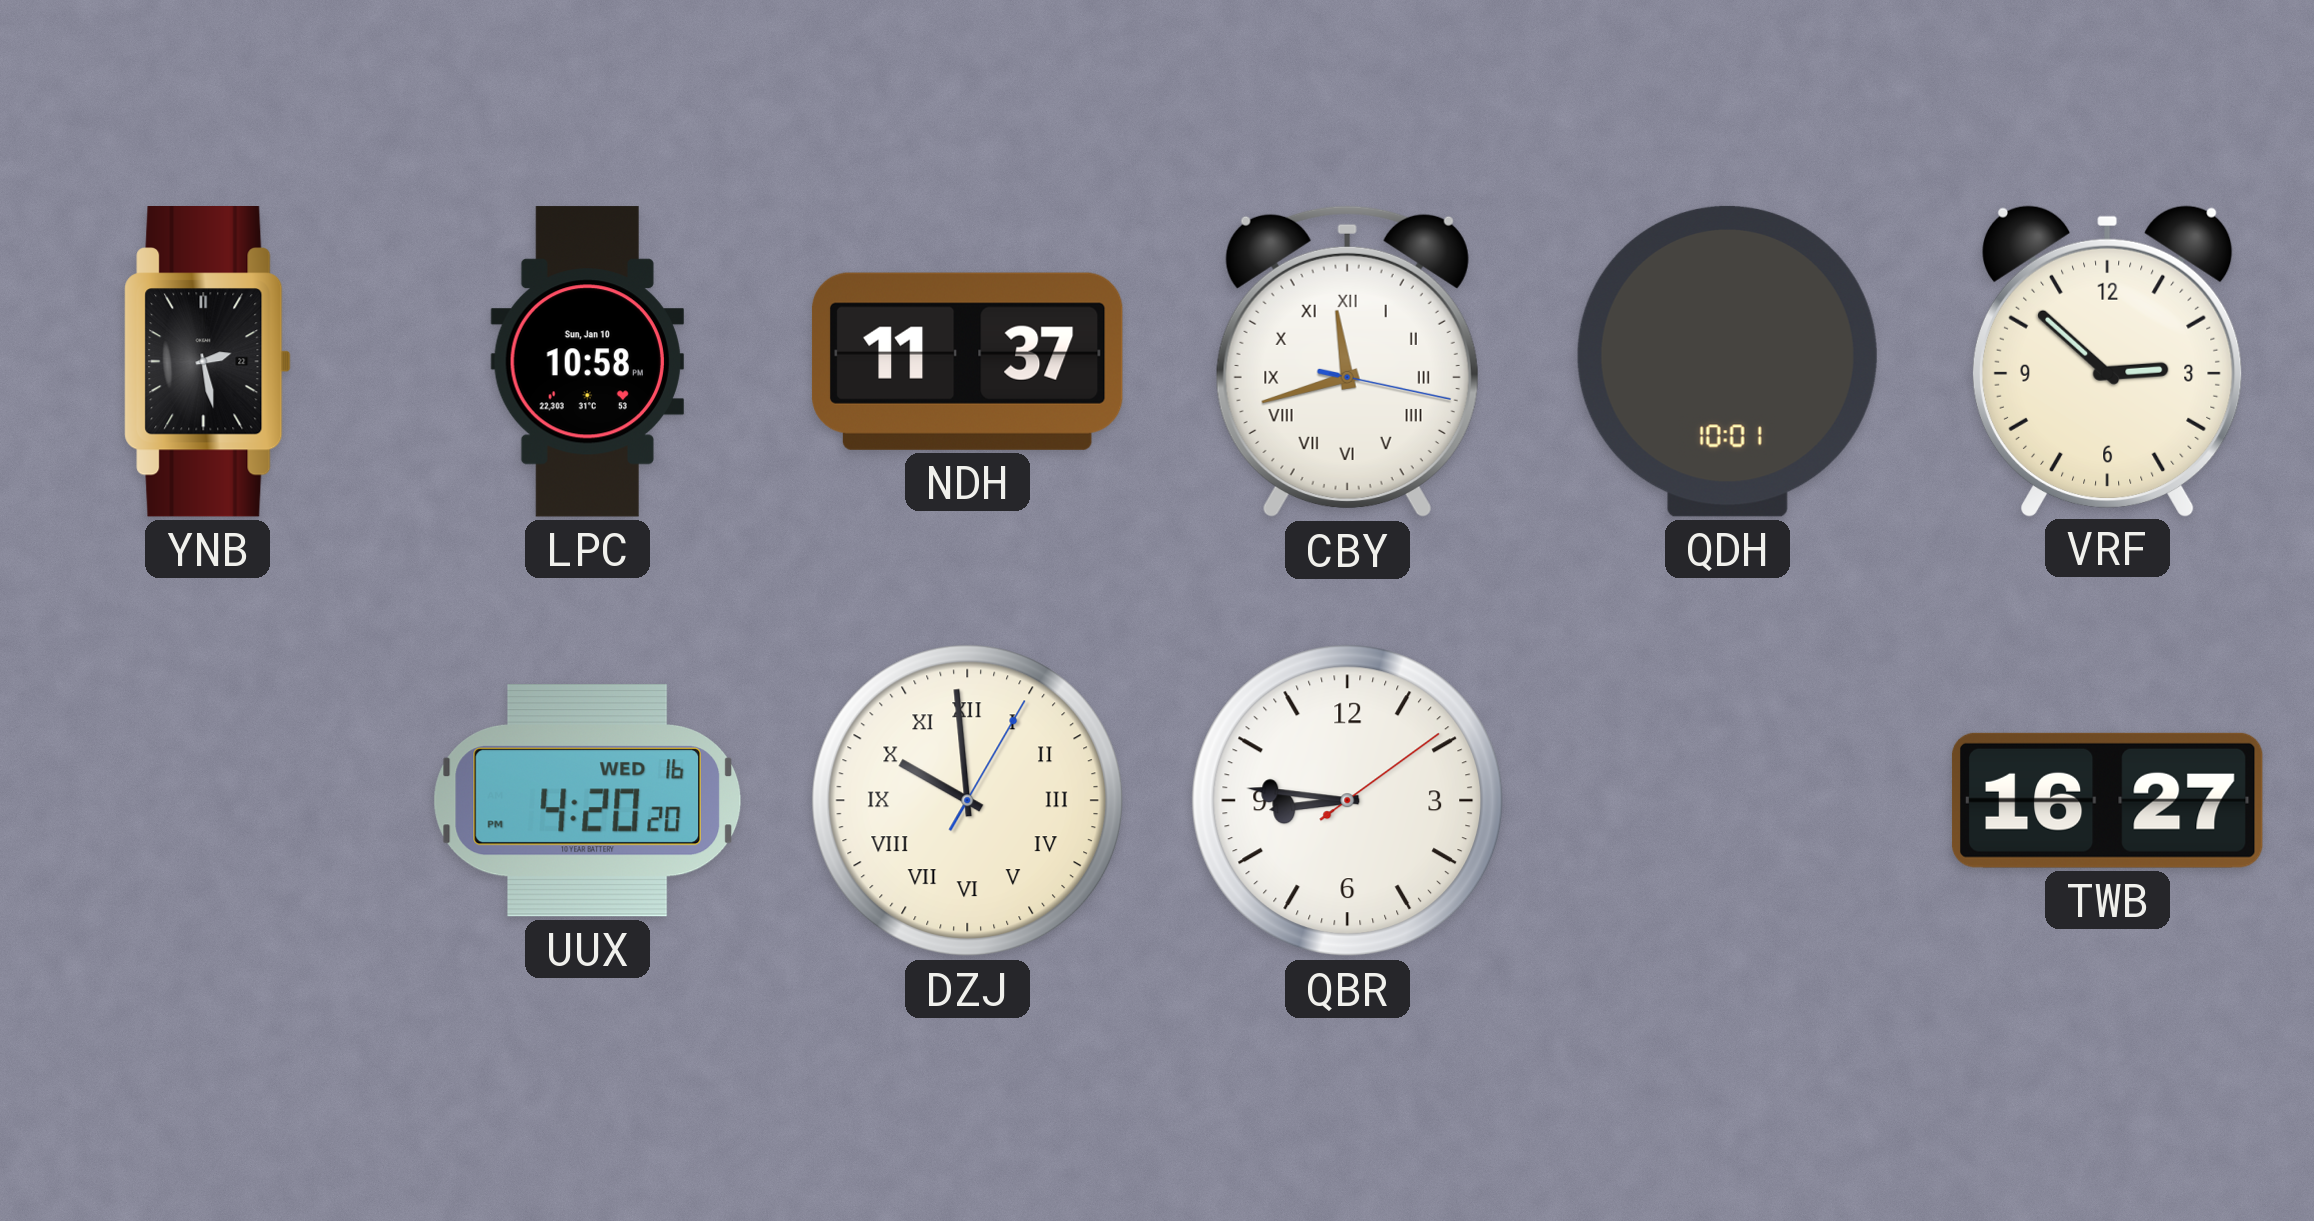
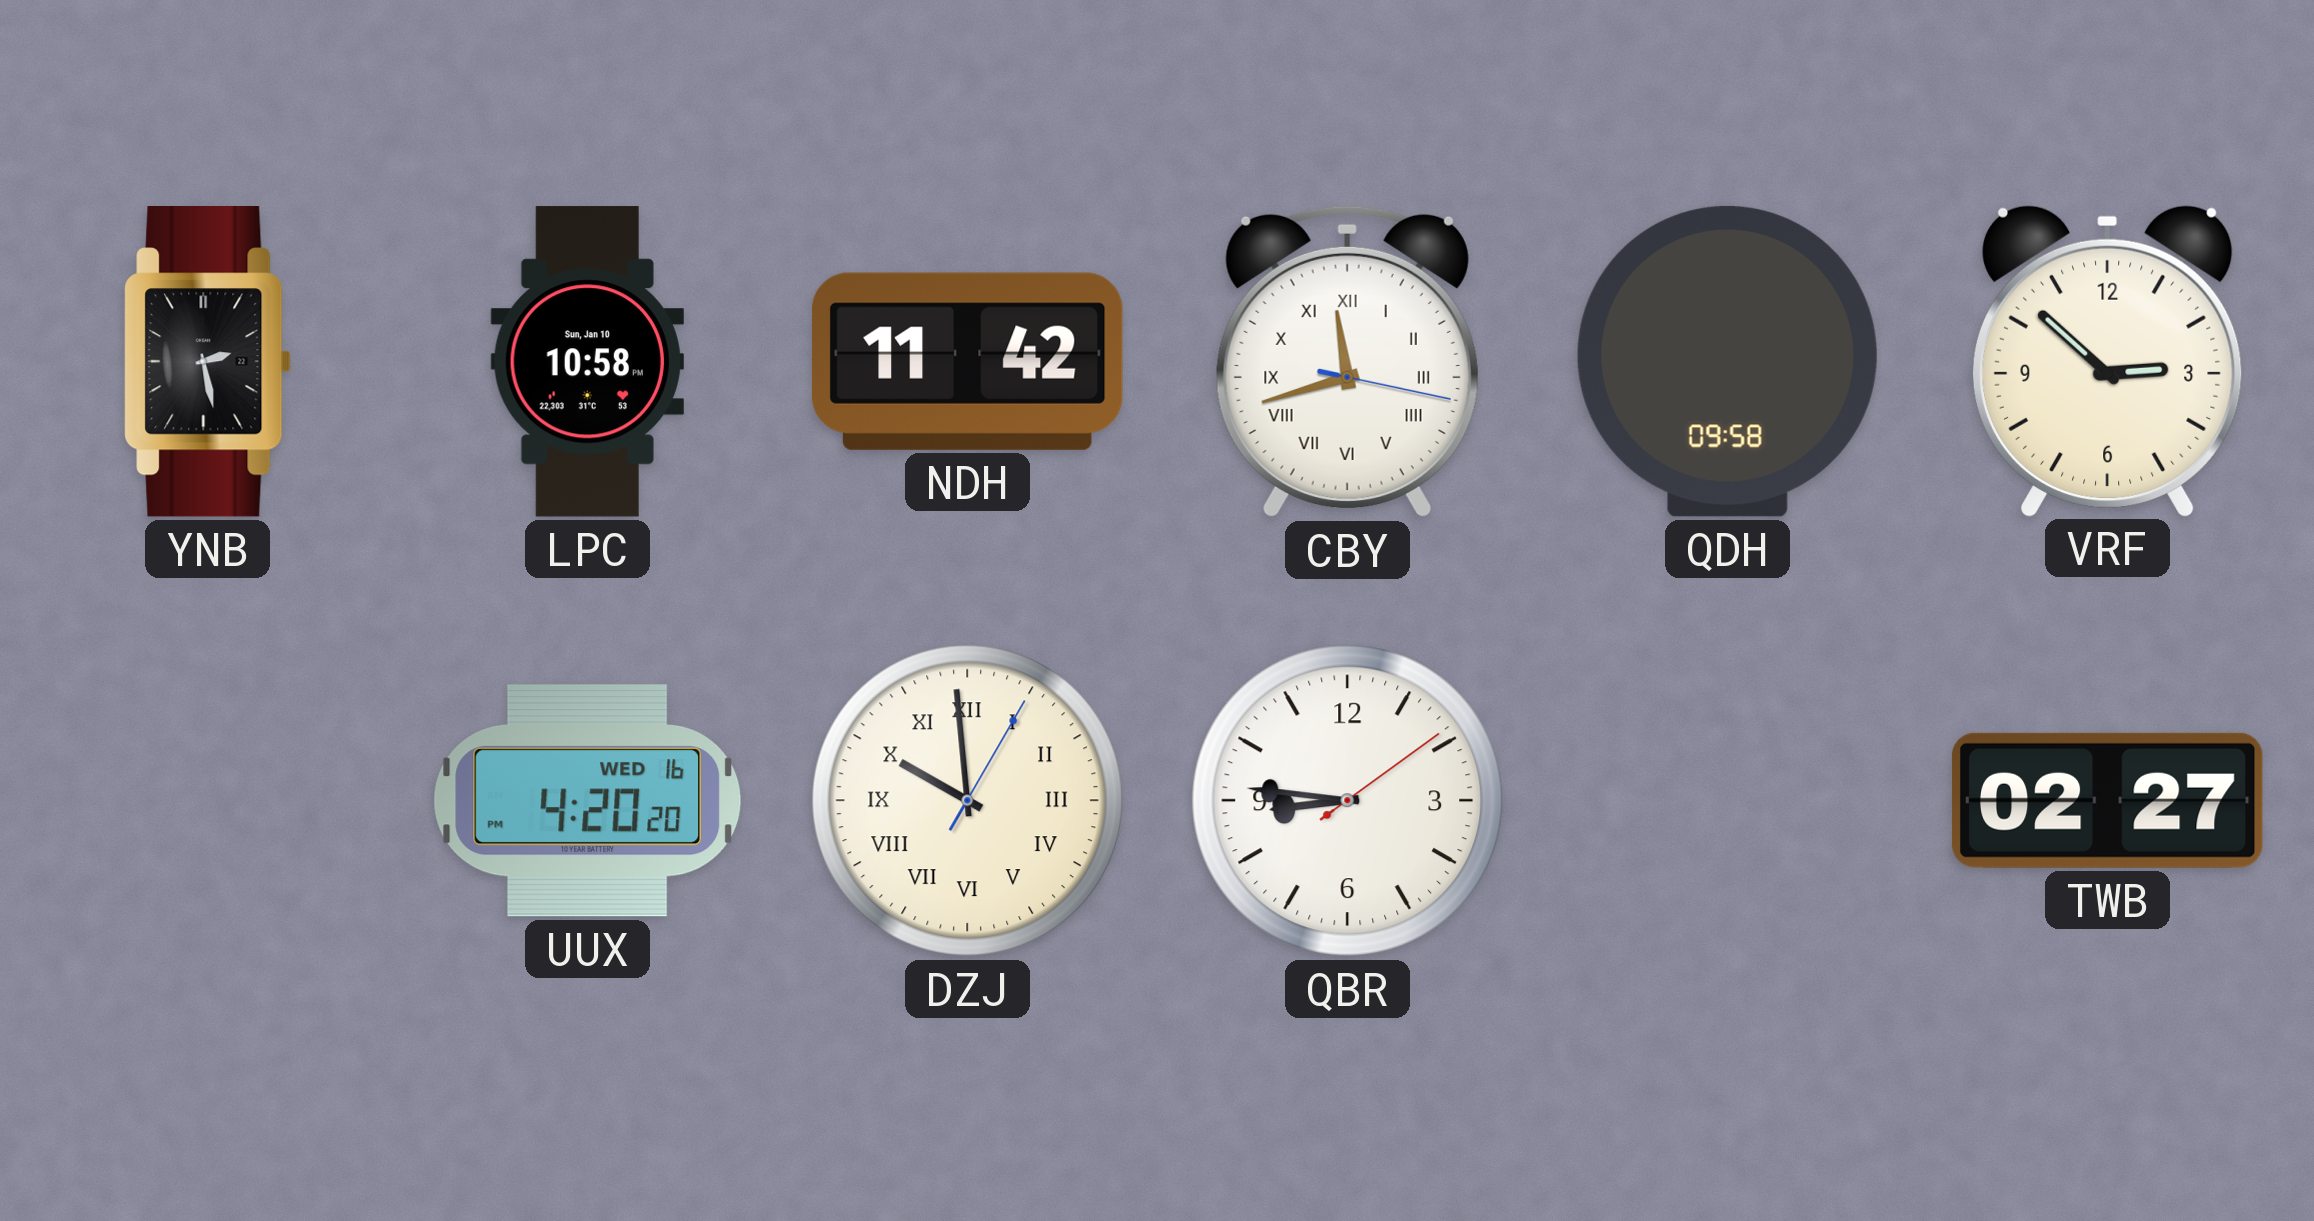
NDH: 11:37 -> 11:42 (967, 361)
QDH: 10:01 -> 09:58 (1727, 361)
TWB: 16:27 -> 02:27 (2107, 800)
